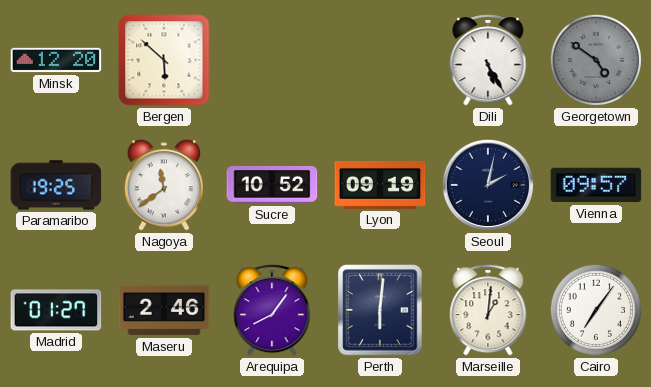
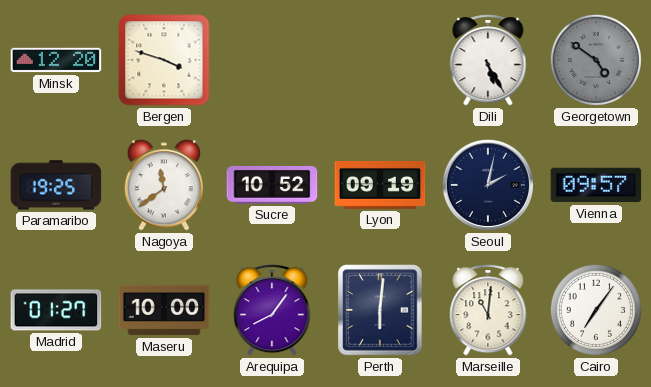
Bergen: 5:52 -> 3:48 (164, 60)
Maseru: 2:46 -> 10:00 (164, 310)
Marseille: 1:01 -> 11:01 (488, 310)
